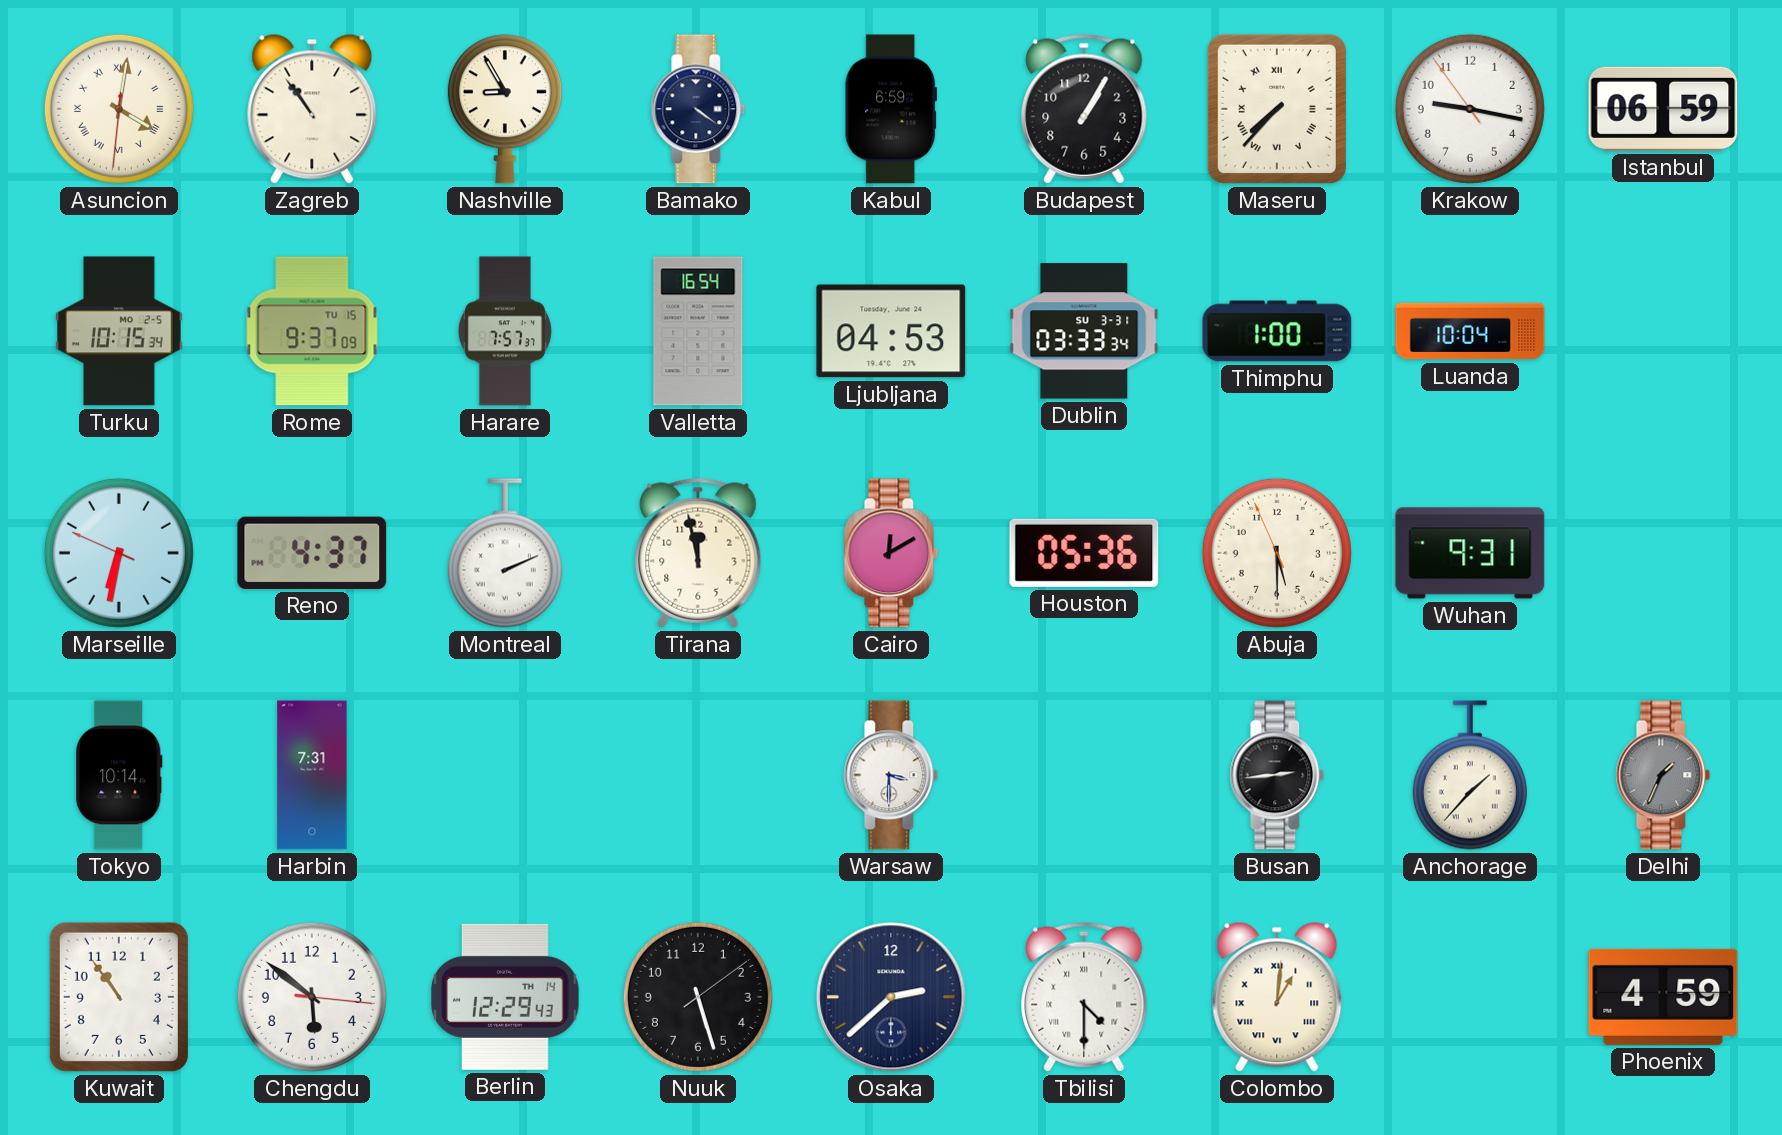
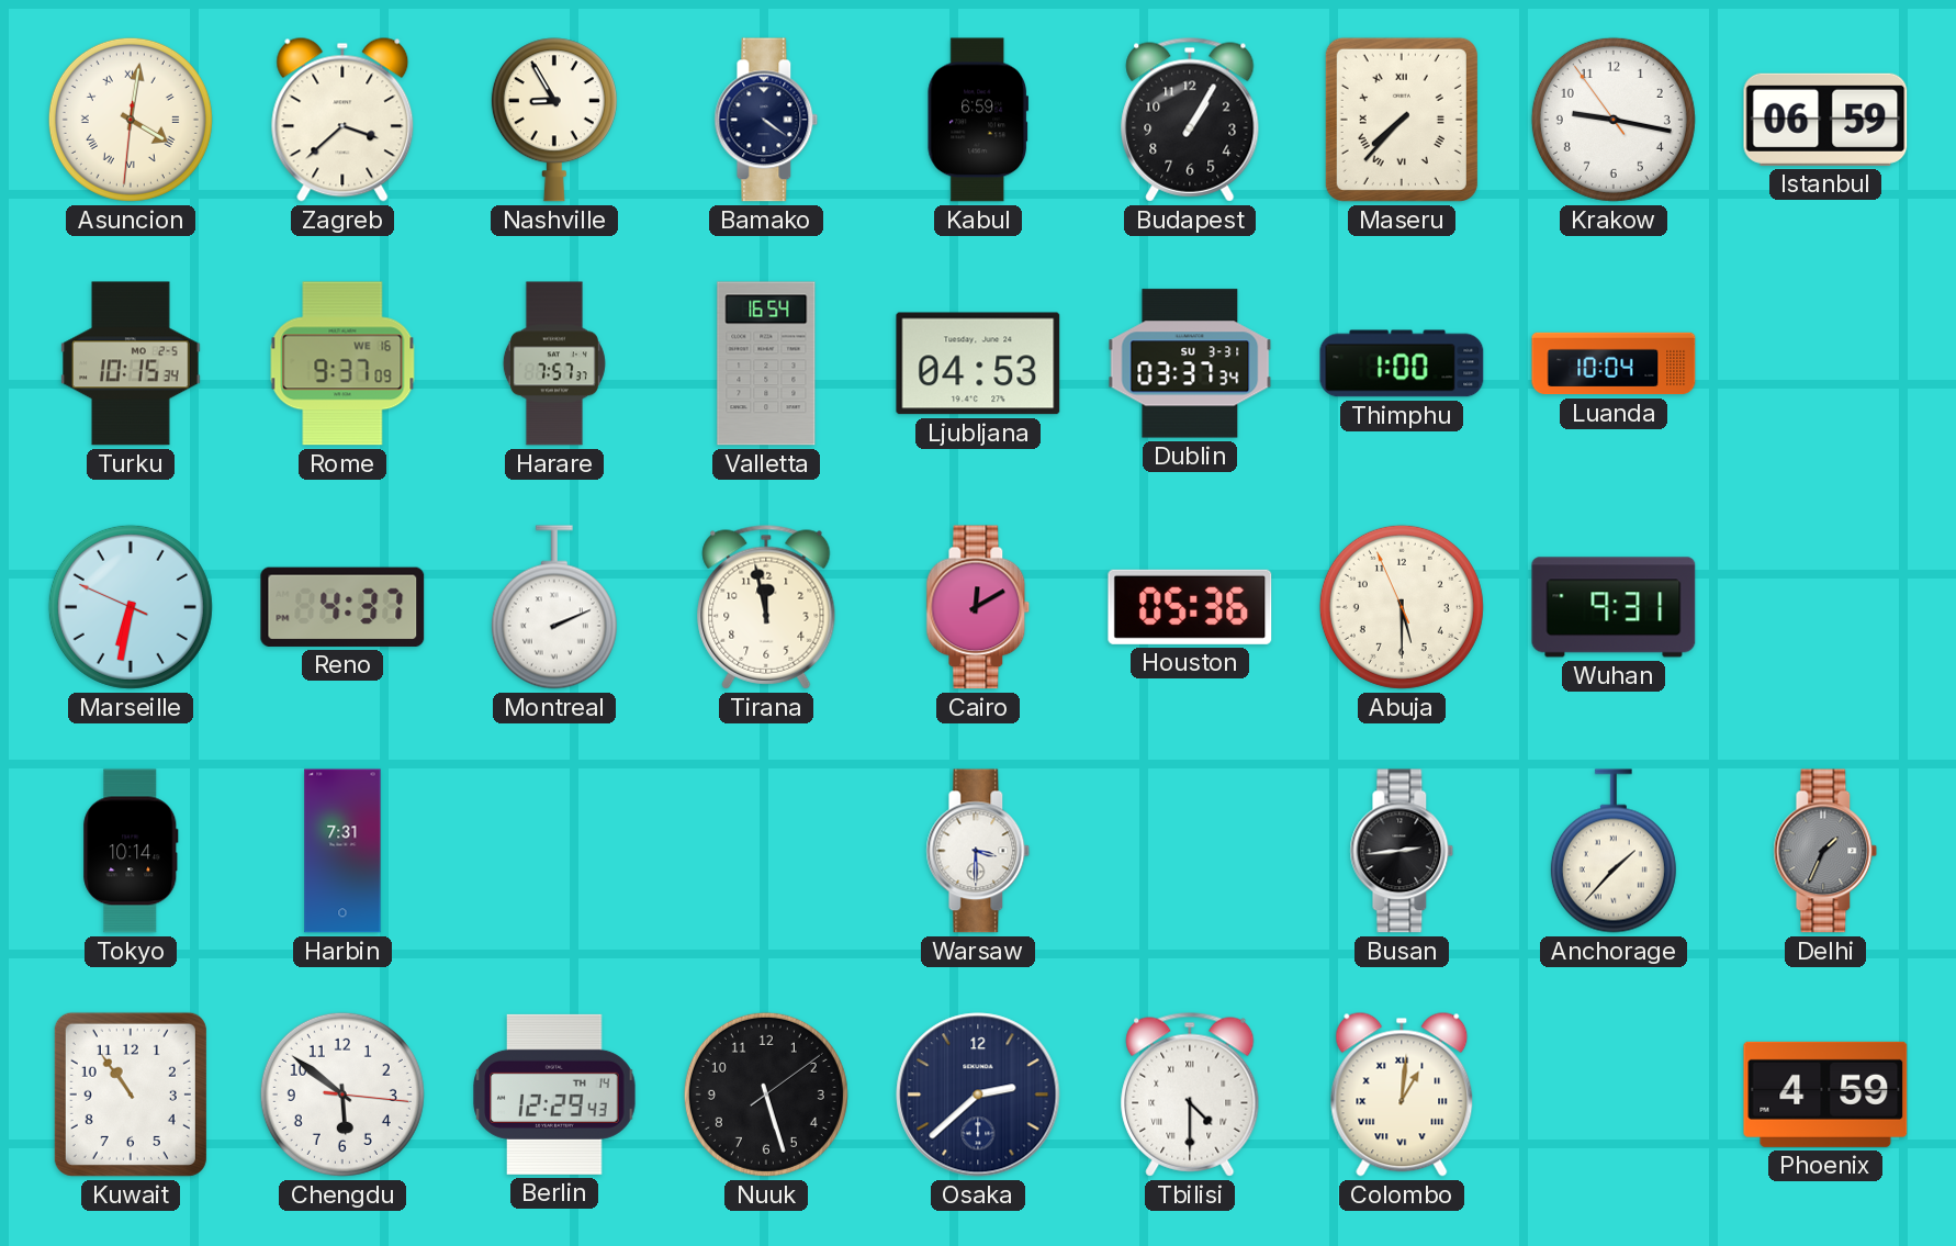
Zagreb: 10:54 -> 3:38 (342, 120)
Rome date: TU 15 -> WE 16 (342, 363)
Dublin: 03:33 -> 03:37 (1190, 363)
